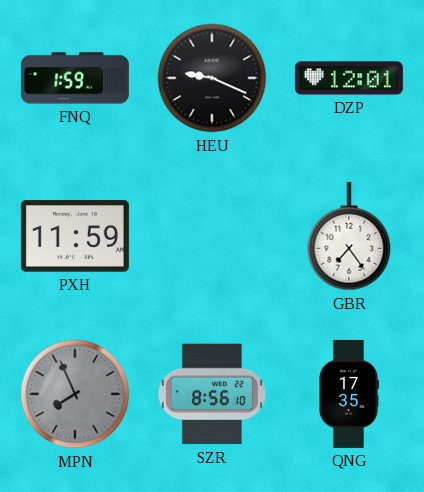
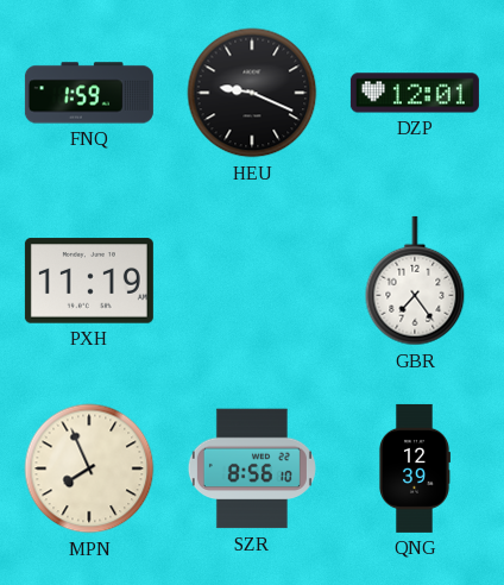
PXH: 11:59 -> 11:19 (89, 281)
MPN dial: grey -> cream (89, 468)
QNG: 17:35 -> 12:39 (414, 468)
